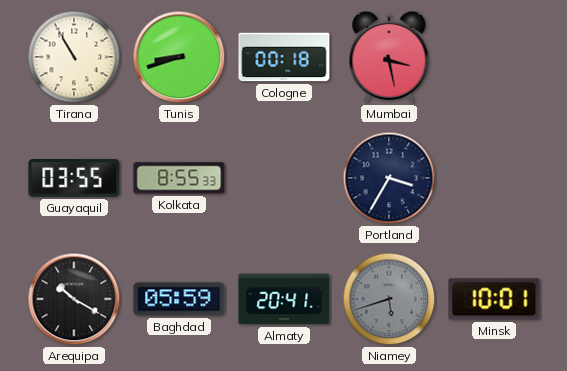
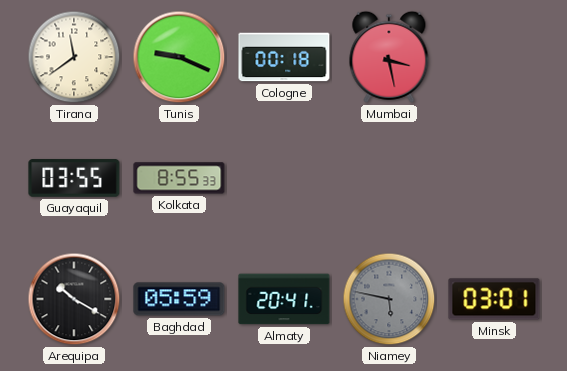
Tirana: 10:55 -> 11:39 (74, 57)
Tunis: 8:42 -> 9:19 (179, 57)
Portland: 3:35 -> none (389, 178)
Niamey: 5:42 -> 5:47 (389, 299)
Minsk: 10:01 -> 03:01 (494, 299)
